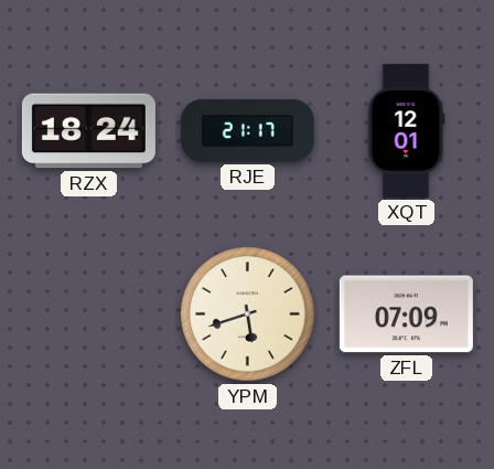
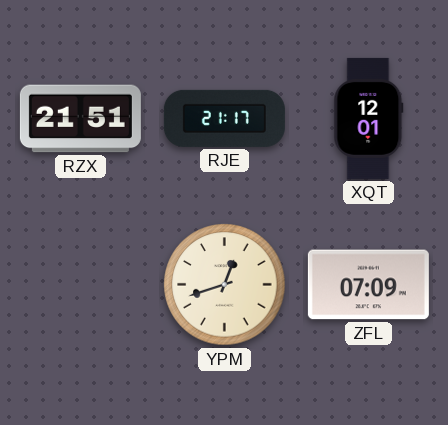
RZX: 18:24 -> 21:51 (80, 119)
YPM: 5:42 -> 12:42 (225, 285)
